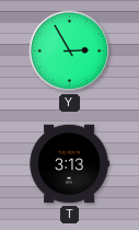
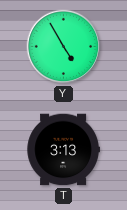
Y: 2:55 -> 4:55 (64, 47)
